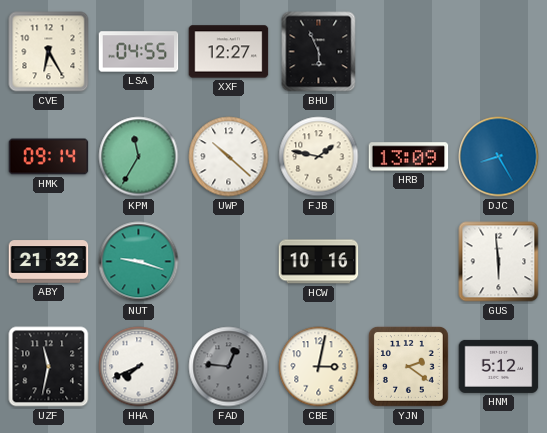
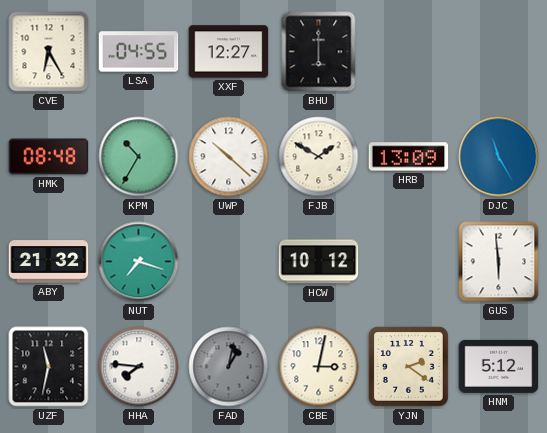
BHU: 5:56 -> 6:00 (319, 52)
HMK: 09:14 -> 08:48 (49, 157)
KPM: 11:35 -> 10:35 (139, 157)
FJB: 1:47 -> 1:50 (319, 157)
DJC: 8:25 -> 11:25 (499, 157)
NUT: 9:18 -> 7:18 (139, 262)
HCW: 10:16 -> 10:12 (319, 262)
HHA: 7:41 -> 7:46 (139, 367)
FAD: 12:46 -> 1:02 (229, 367)
